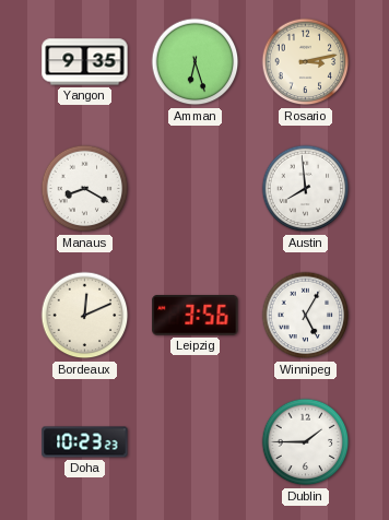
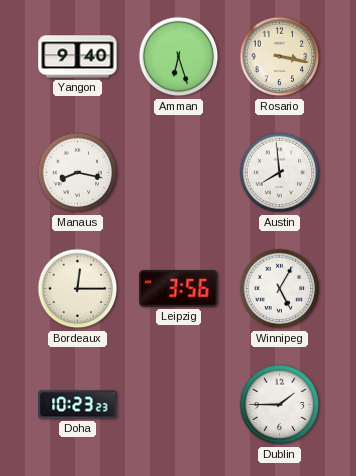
Yangon: 9:35 -> 9:40 (78, 57)
Rosario: 3:13 -> 3:17 (280, 57)
Manaus: 8:20 -> 8:17 (78, 173)
Bordeaux: 12:11 -> 12:15 (78, 289)
